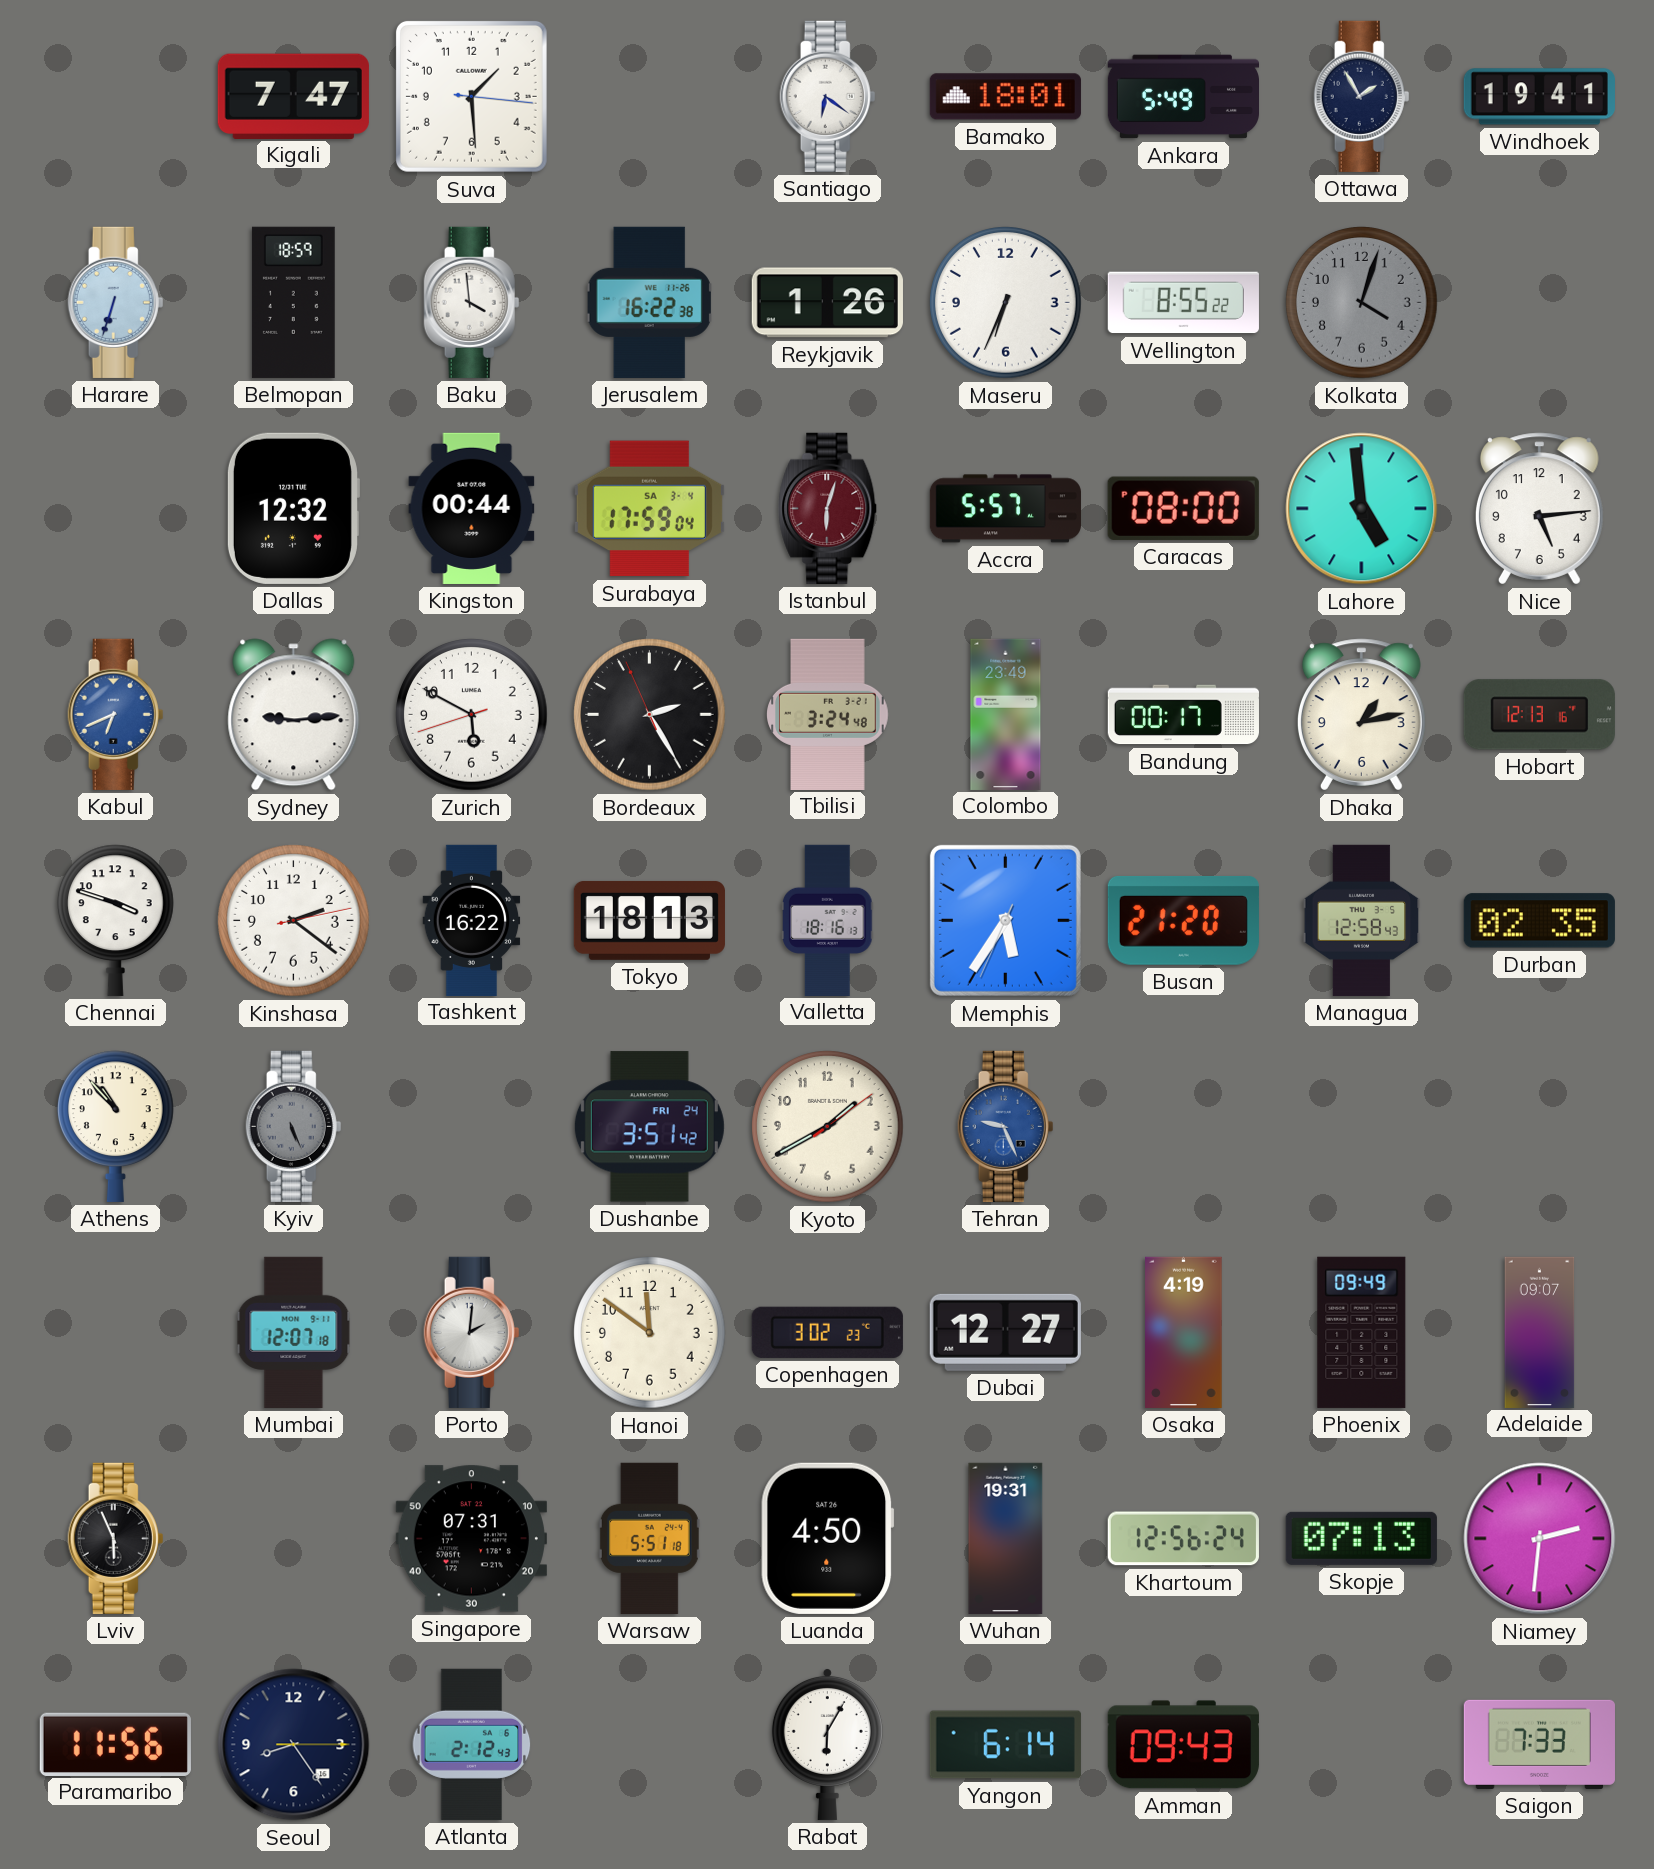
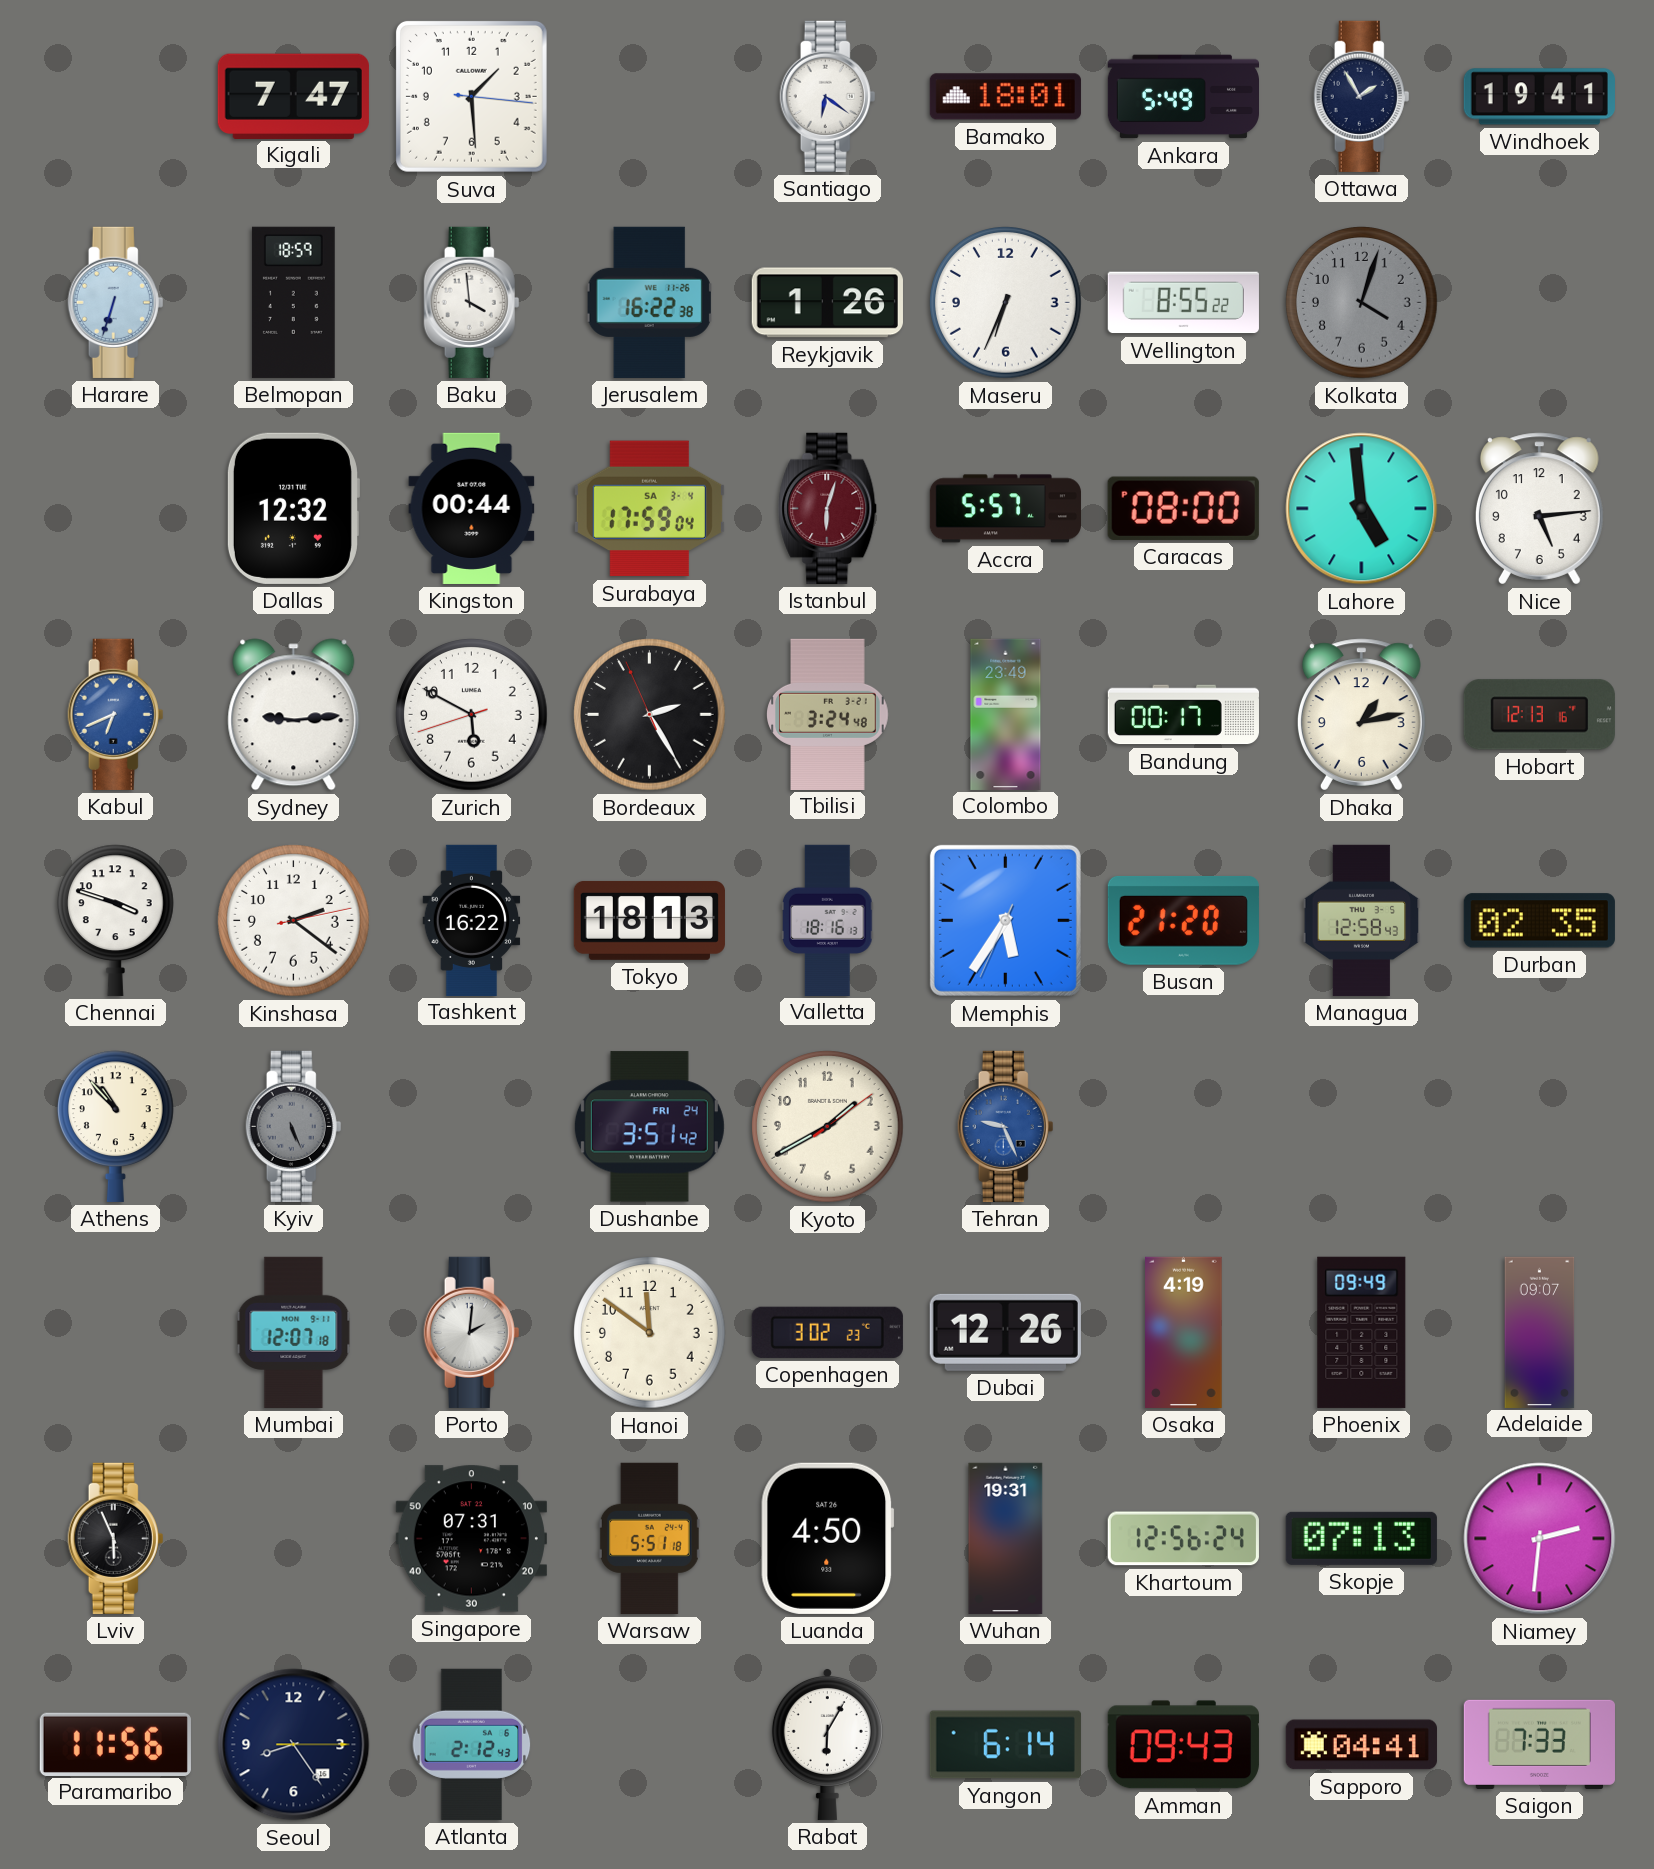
Dubai: 12:27 -> 12:26 (1005, 1332)
Sapporo: none -> 04:41 (1361, 1745)
